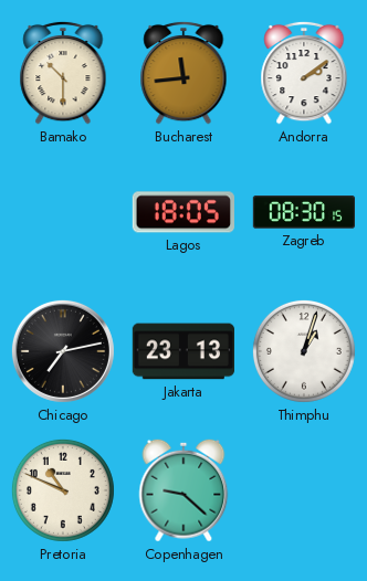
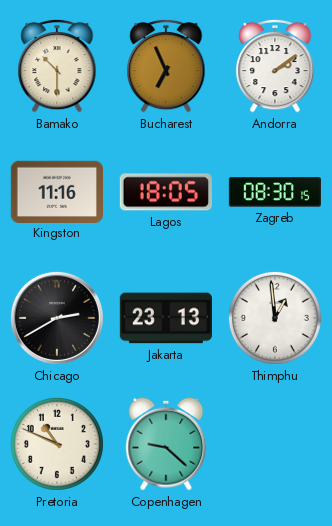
Bucharest: 11:44 -> 6:56 (166, 66)
Kingston: none -> 11:16 (56, 191)
Chicago: 7:13 -> 2:40 (57, 318)
Thimphu: 1:03 -> 12:59 (275, 318)
